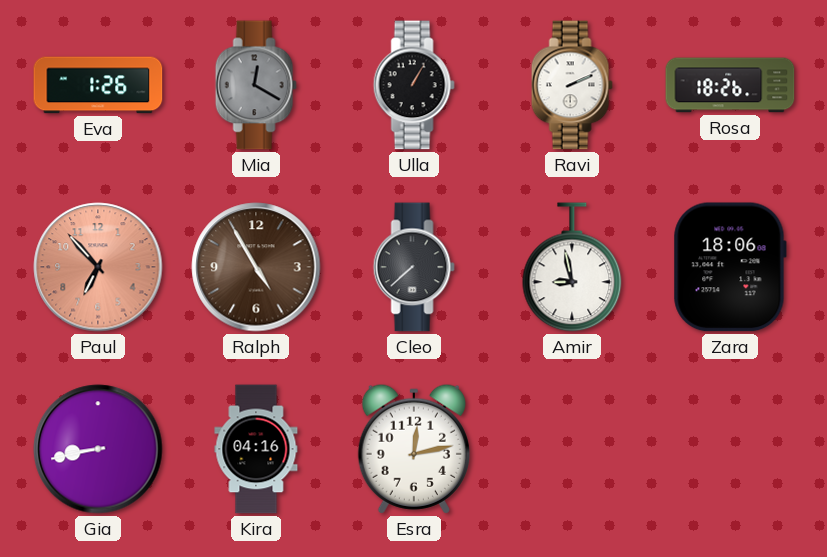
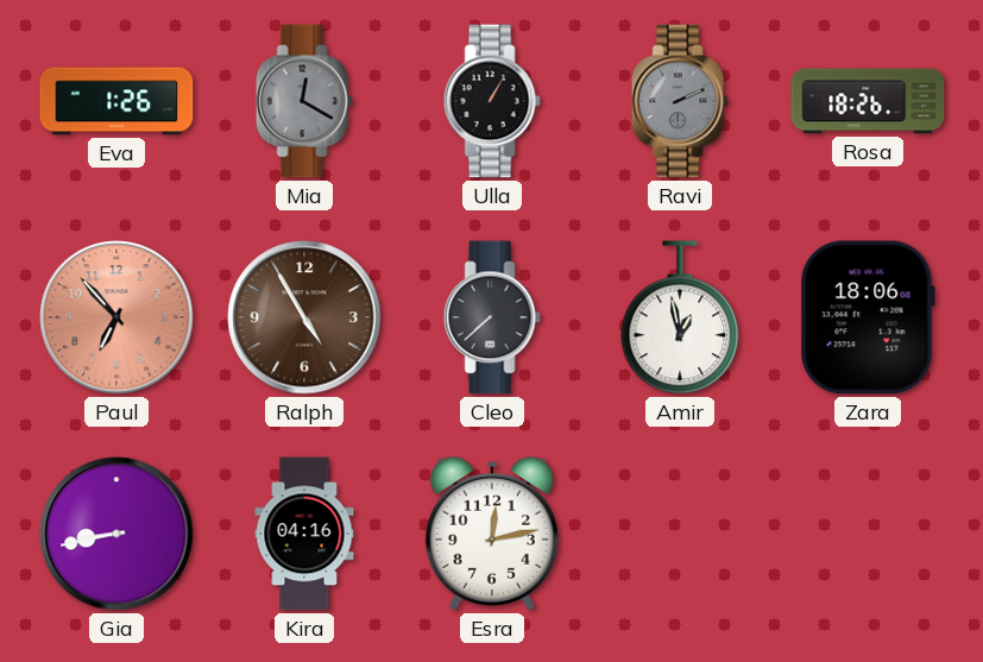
Ravi dial: white -> grey (680, 101)
Amir: 8:58 -> 12:58 (680, 317)
